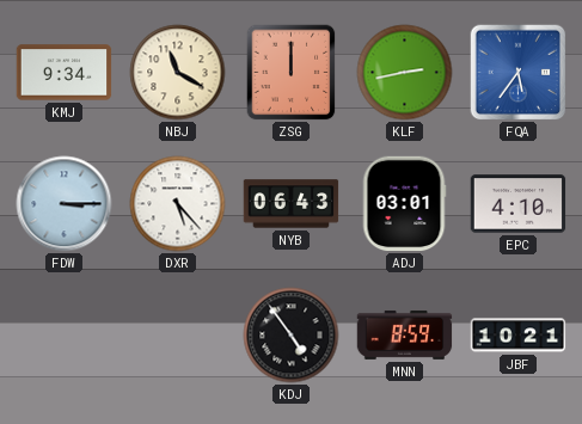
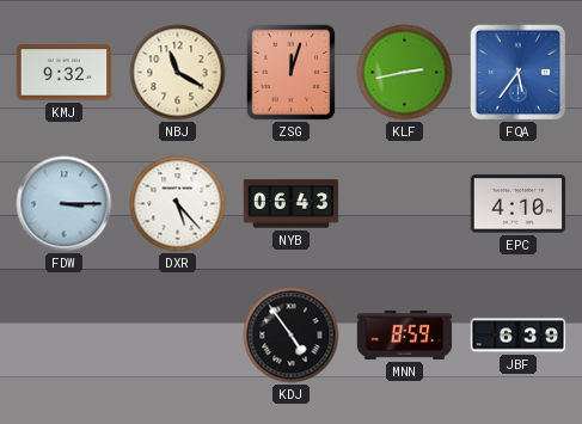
KMJ: 9:34 -> 9:32 (65, 73)
ZSG: 12:00 -> 12:03 (292, 73)
ADJ: 03:01 -> none (404, 204)
JBF: 10:21 -> 6:39 (519, 336)
